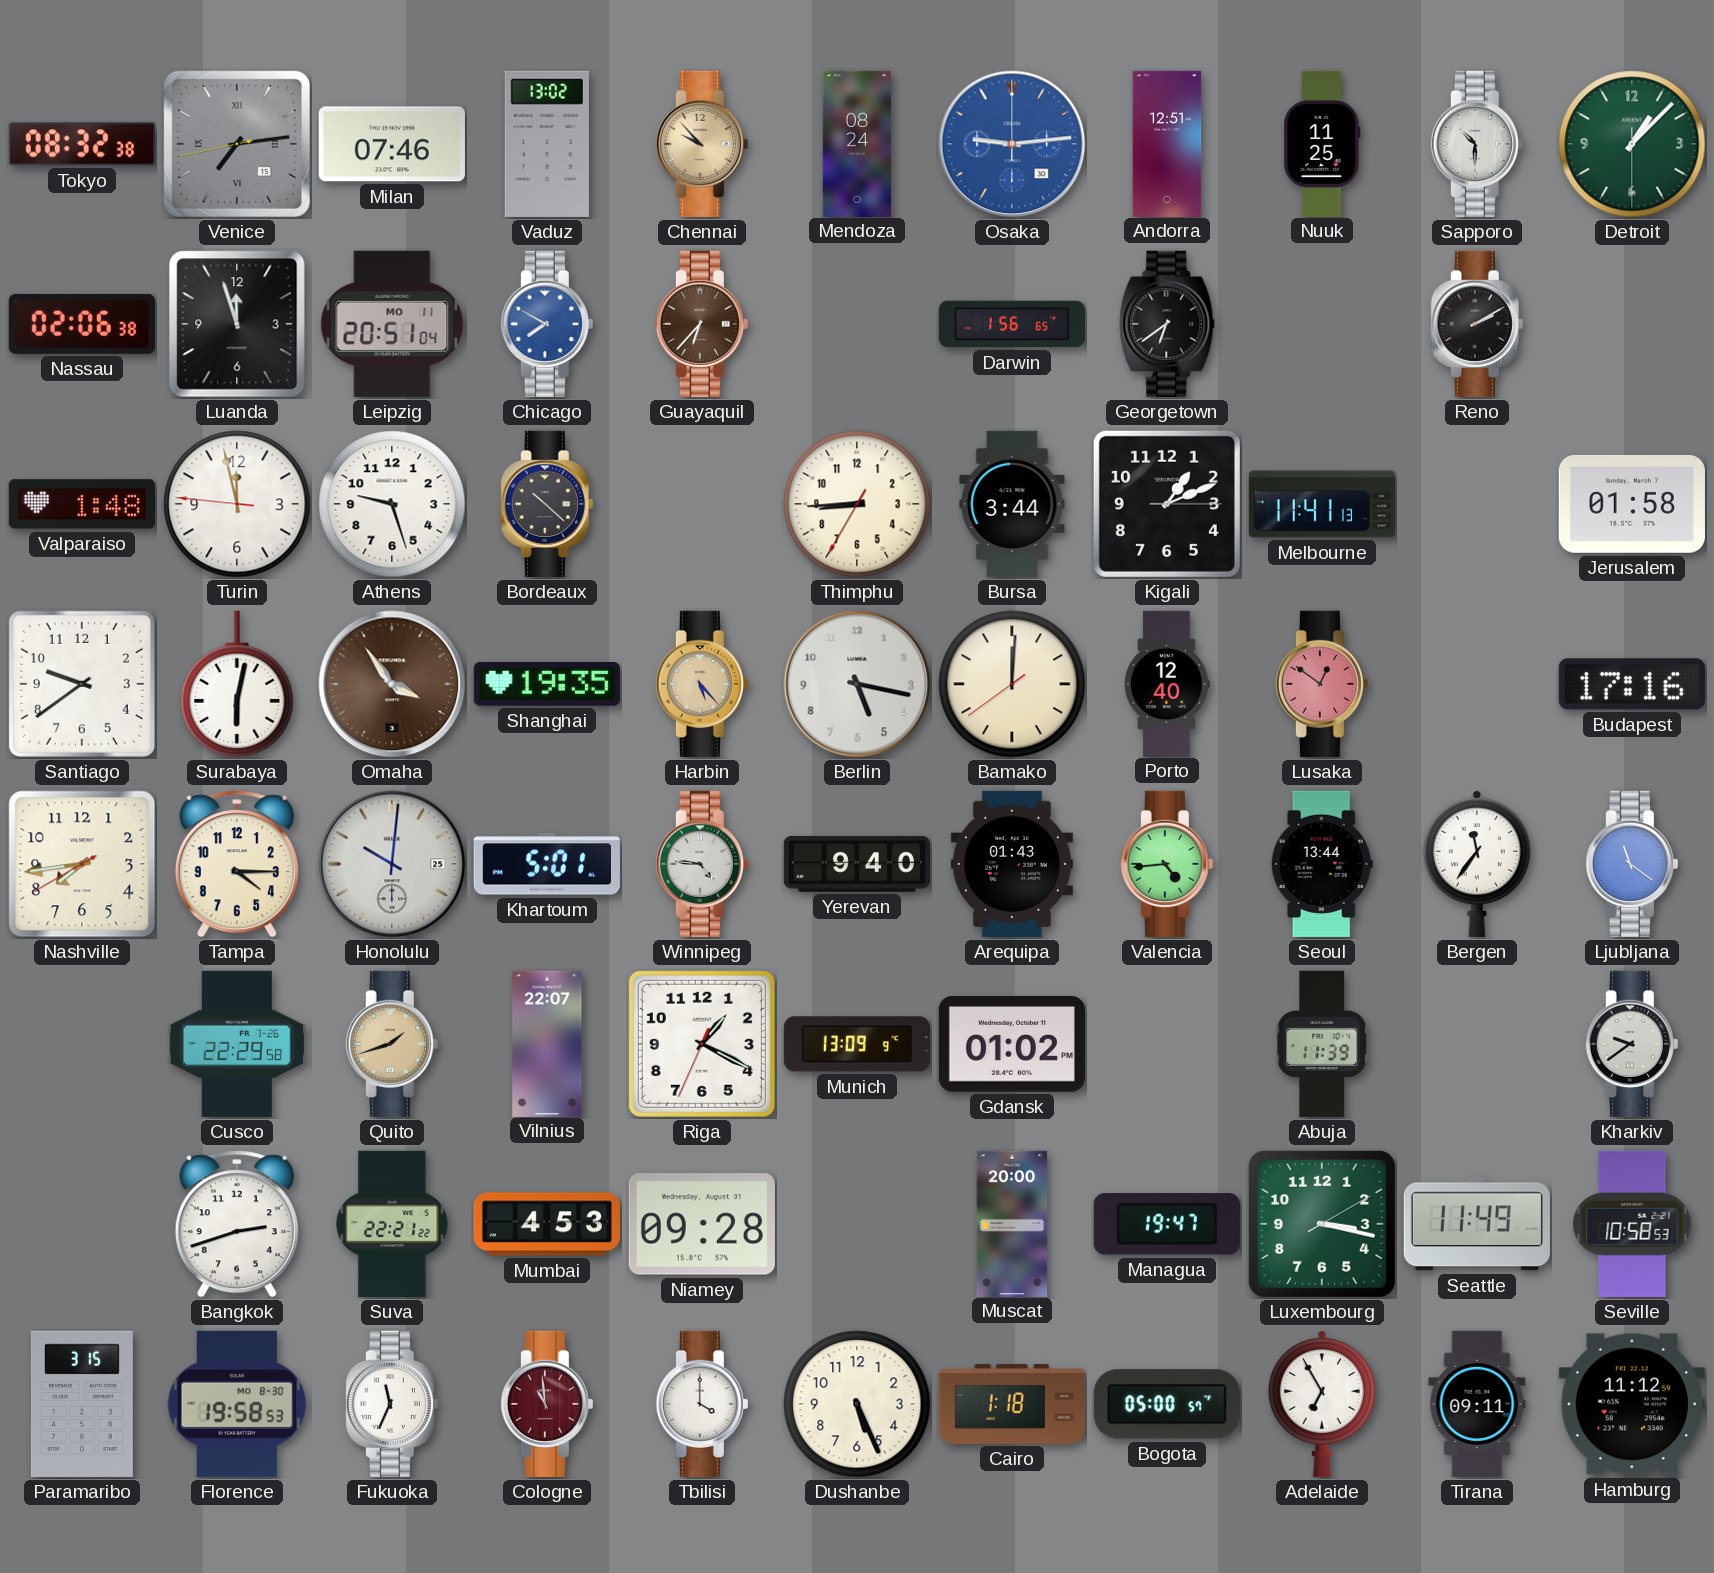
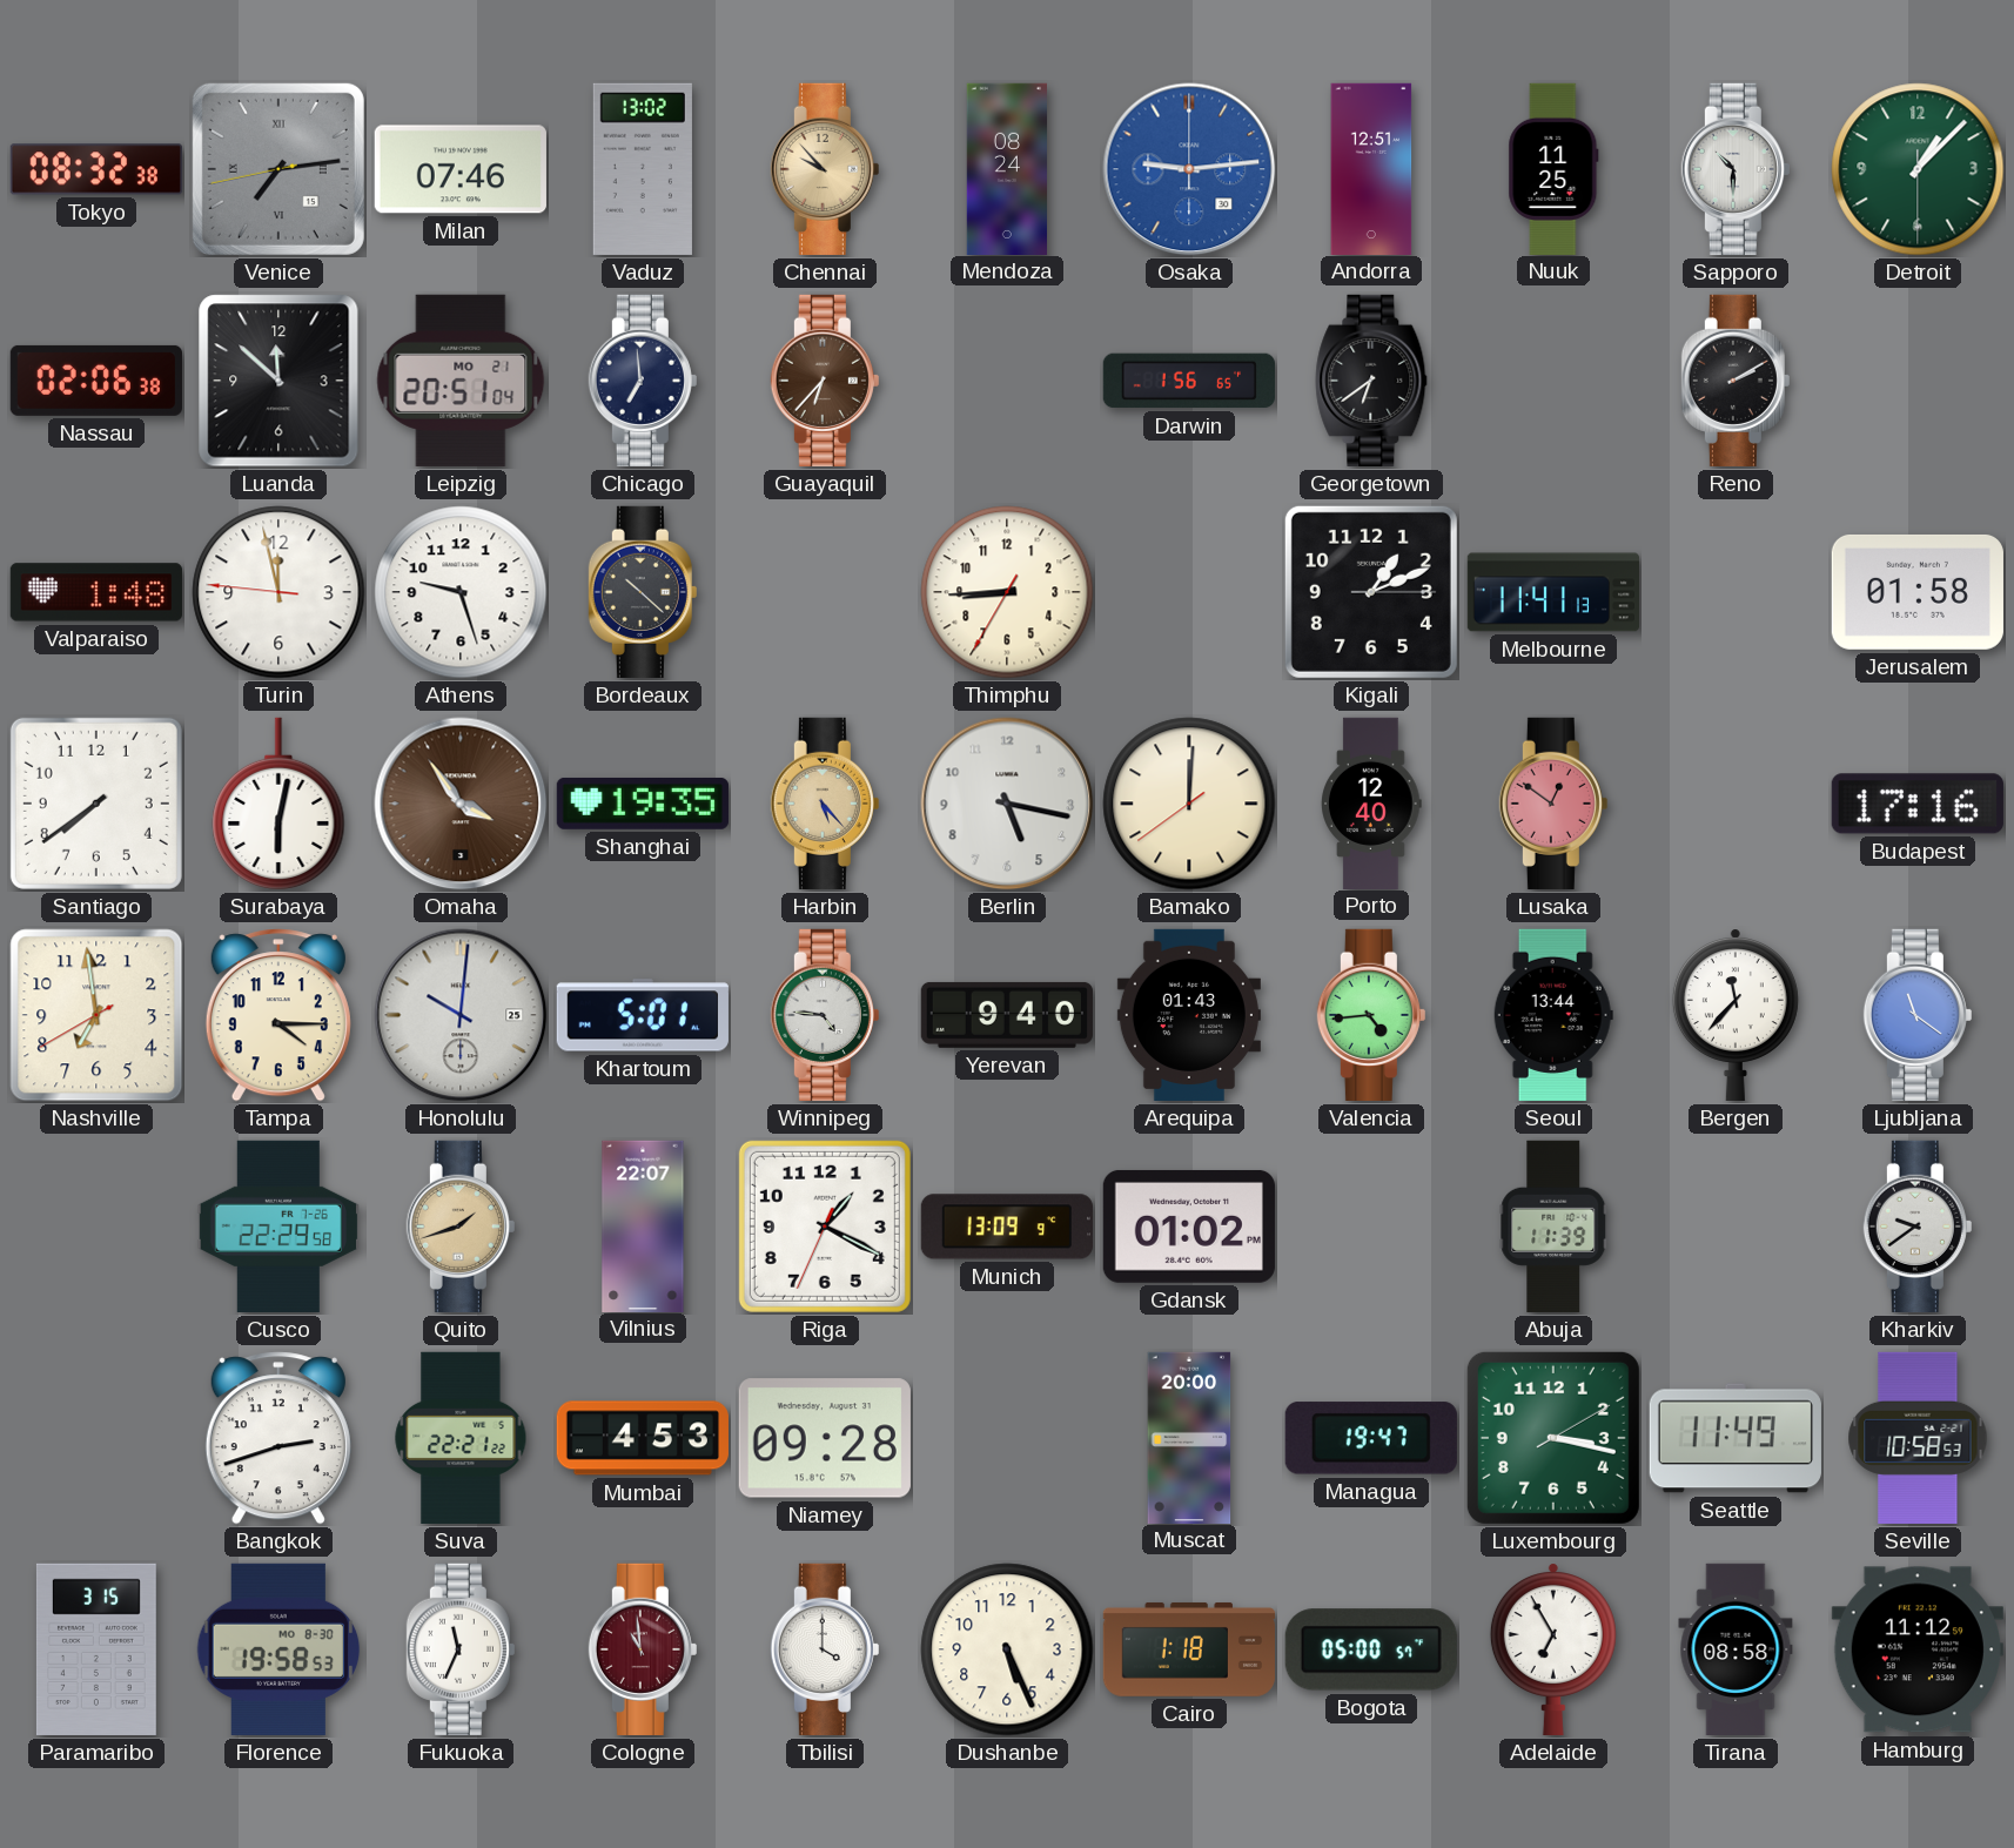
Luanda: 11:57 -> 11:52 (278, 381)
Leipzig date: MO 11 -> MO 21 (461, 381)
Chicago: 7:50 -> 6:59 (643, 381)
Chicago dial: blue -> navy (643, 381)
Bursa: 3:44 -> none (1012, 504)
Santiago: 9:39 -> 7:39 (96, 804)
Nashville: 7:43 -> 6:58 (96, 1015)
Bergen: 11:36 -> 11:37 (1736, 1015)
Tirana: 09:11 -> 08:58 (1736, 1649)
